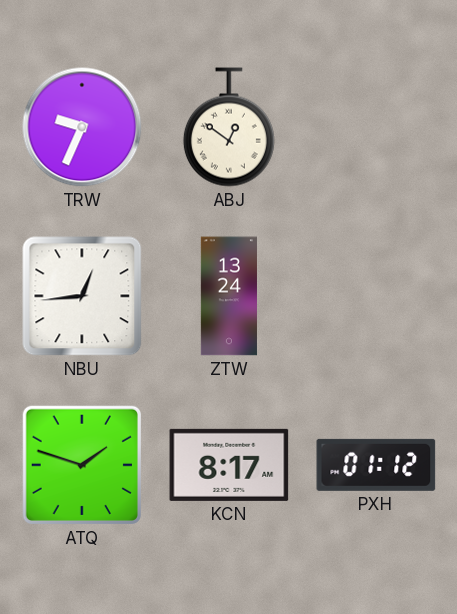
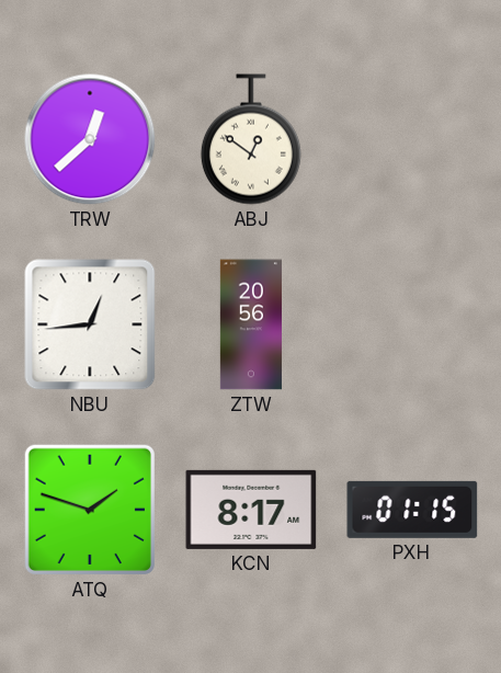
TRW: 9:34 -> 12:38 (90, 139)
ZTW: 13:24 -> 20:56 (251, 324)
PXH: 01:12 -> 01:15 (412, 510)
